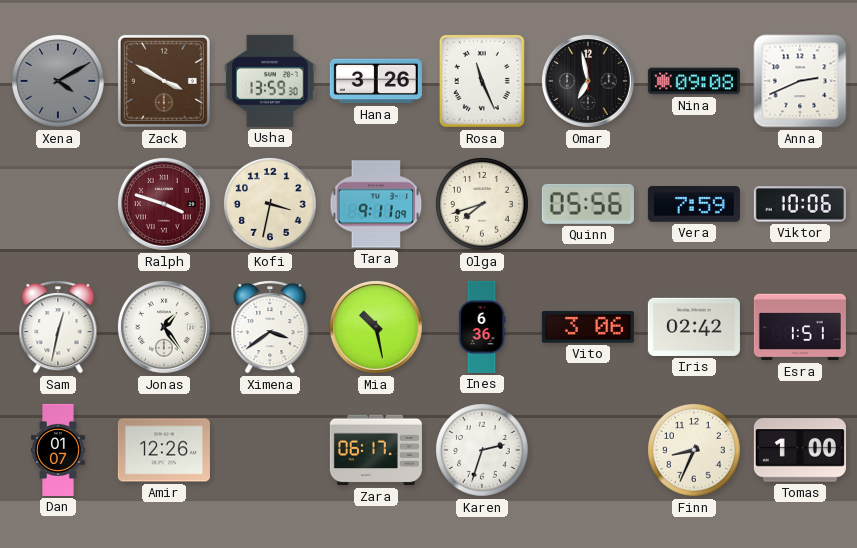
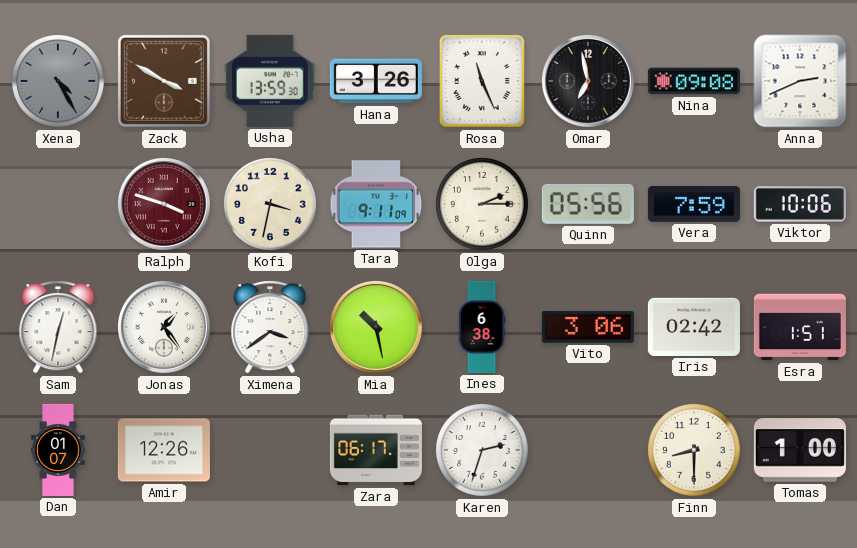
Xena: 4:10 -> 4:25 (59, 82)
Olga: 7:42 -> 2:15 (483, 205)
Ines: 6:36 -> 6:38 (482, 327)
Finn: 8:34 -> 8:30 (695, 451)
